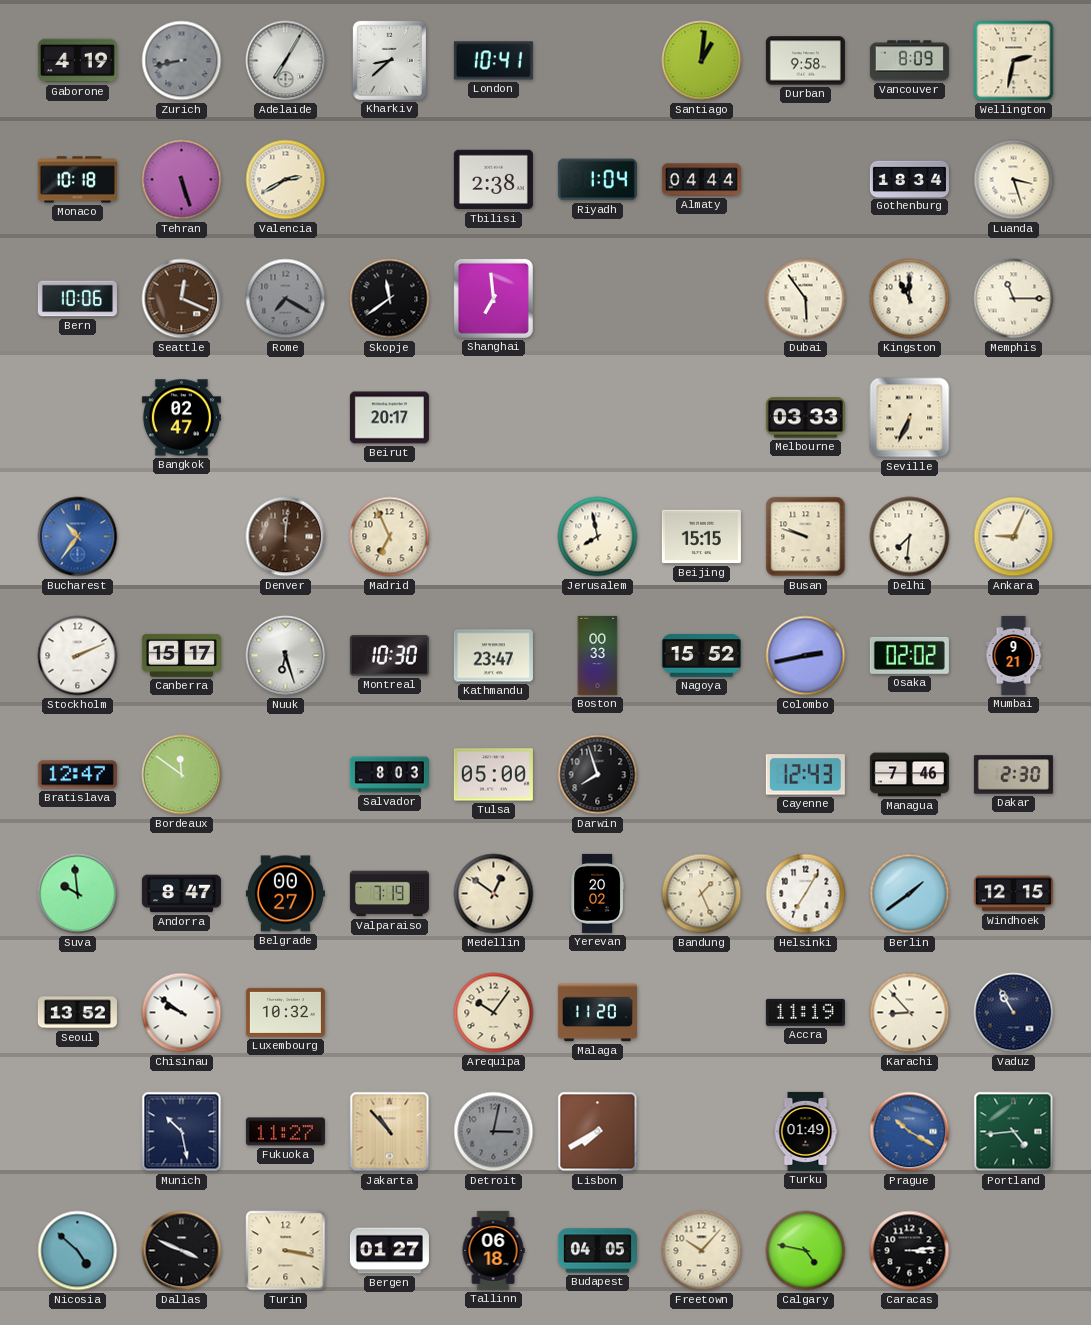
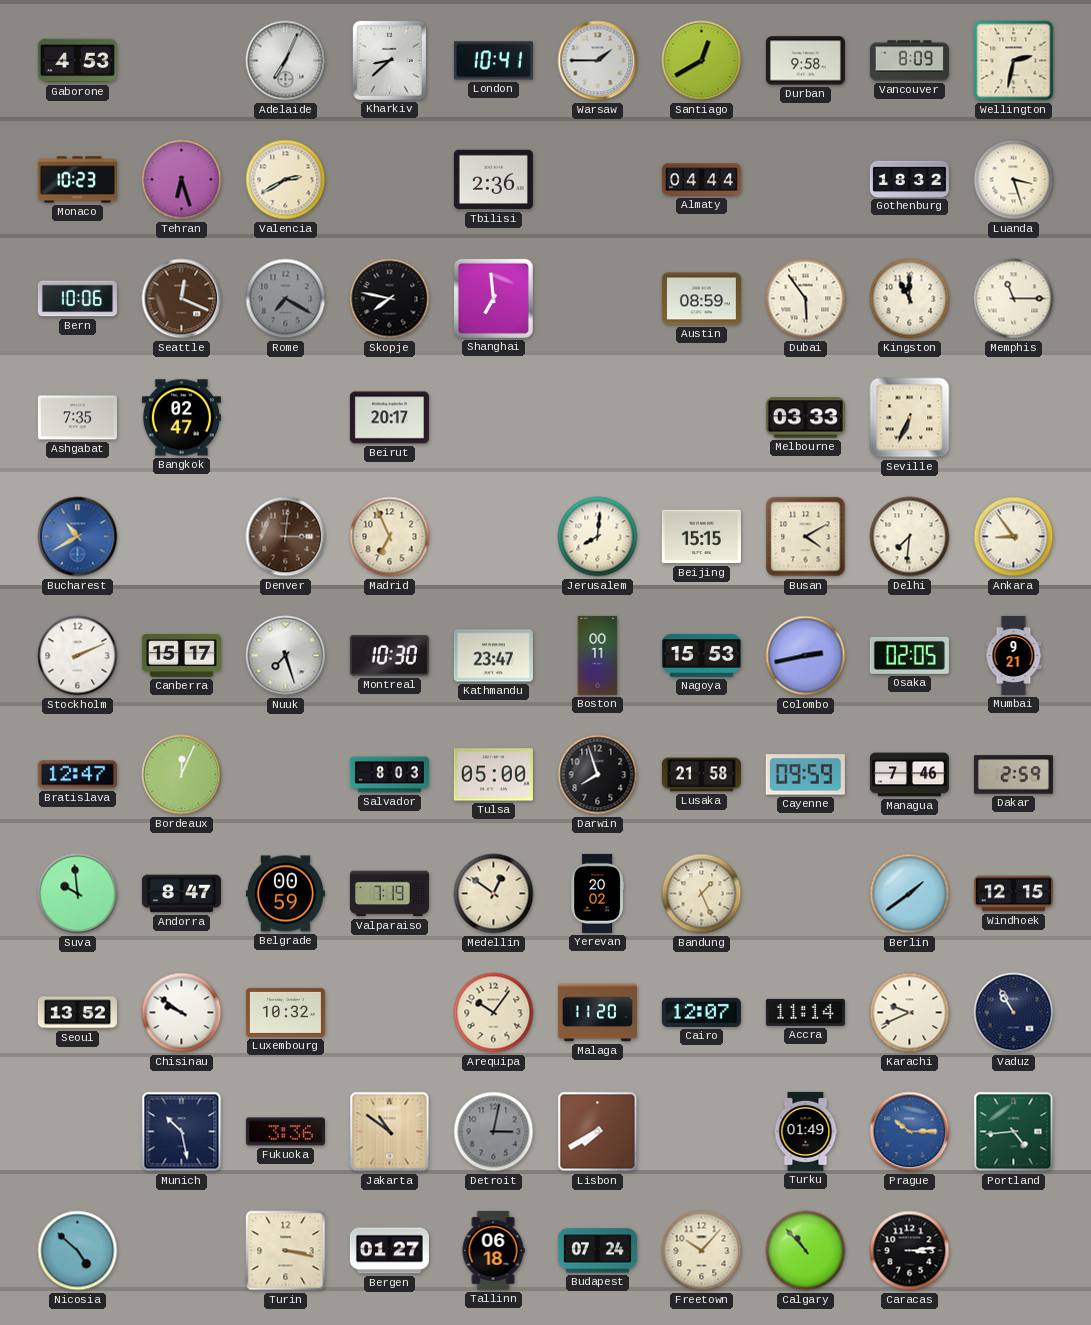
Gaborone: 4:19 -> 4:53 (77, 61)
Zurich: 8:43 -> none (182, 61)
Adelaide: 7:05 -> 7:04 (286, 61)
Warsaw: none -> 1:45 (598, 61)
Santiago: 1:01 -> 12:40 (702, 61)
Monaco: 10:18 -> 10:23 (77, 180)
Tehran: 5:27 -> 6:27 (182, 180)
Tbilisi: 2:38 -> 2:36 (493, 180)
Riyadh: 1:04 -> none (597, 180)
Gothenburg: 18:34 -> 18:32 (909, 179)
Skopje: 11:39 -> 7:47 (390, 299)
Austin: none -> 08:59 (701, 299)
Ashgabat: none -> 7:35 (77, 418)
Bucharest: 10:36 -> 10:40 (78, 537)
Denver: 12:01 -> 3:01 (286, 537)
Jerusalem: 7:58 -> 8:01 (598, 537)
Busan: 9:48 -> 4:10 (806, 537)
Ankara: 9:04 -> 8:54 (1014, 537)
Nuuk: 6:27 -> 7:27 (286, 656)
Boston: 00:33 -> 00:11 (598, 655)
Nagoya: 15:52 -> 15:53 (701, 656)
Osaka: 02:02 -> 02:05 (909, 655)
Bordeaux: 11:51 -> 12:04 (182, 775)
Lusaka: none -> 21:58 (701, 775)
Cayenne: 12:43 -> 09:59 (805, 775)
Dakar: 2:30 -> 2:59 (1013, 775)
Belgrade: 00:27 -> 00:59 (285, 894)
Helsinki: 7:05 -> none (806, 894)
Cairo: none -> 12:07 (701, 1012)
Accra: 11:19 -> 11:14 (805, 1012)
Karachi: 8:53 -> 9:41 (910, 1013)
Fukuoka: 11:27 -> 3:36 (285, 1132)
Jakarta: 10:53 -> 10:51 (390, 1132)
Prague: 10:20 -> 10:15 (910, 1132)
Dallas: 3:49 -> none (182, 1251)
Budapest: 04:05 -> 07:24 (597, 1251)
Calgary: 4:47 -> 10:53 (806, 1251)
